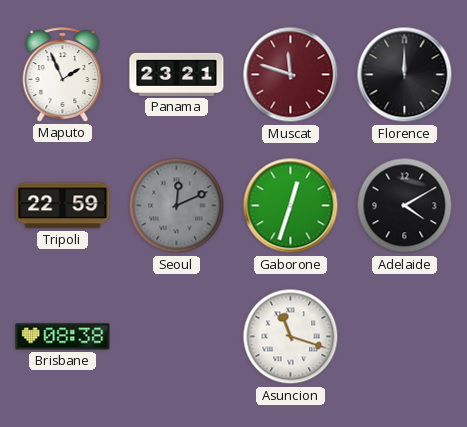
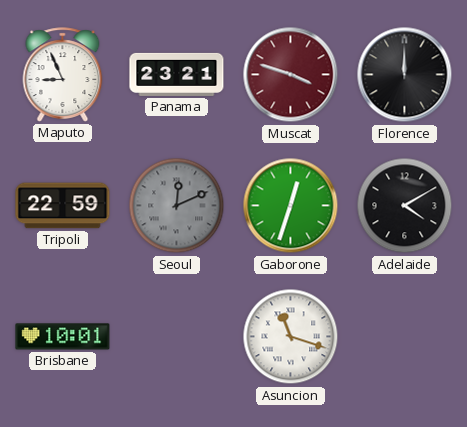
Maputo: 1:56 -> 8:56 (63, 75)
Muscat: 11:48 -> 3:48 (291, 75)
Brisbane: 08:38 -> 10:01 (63, 337)
